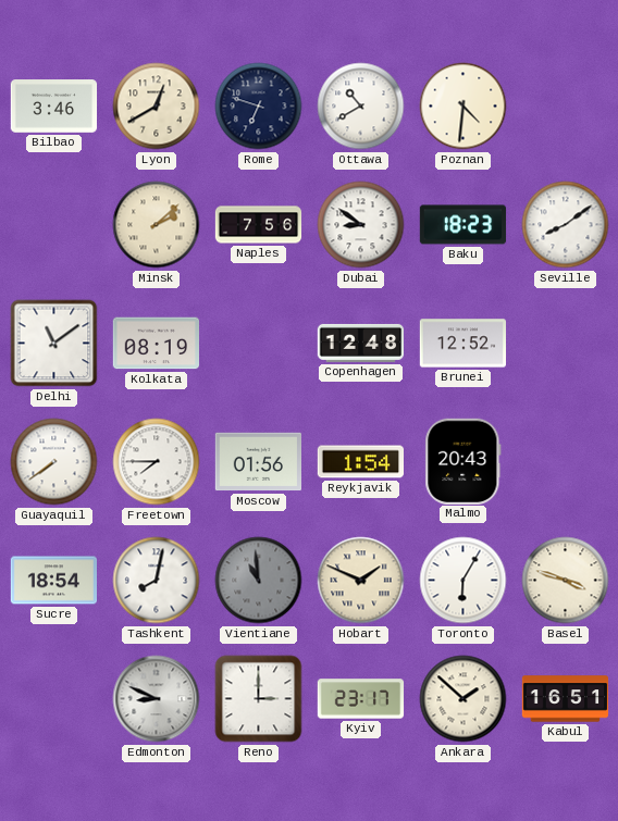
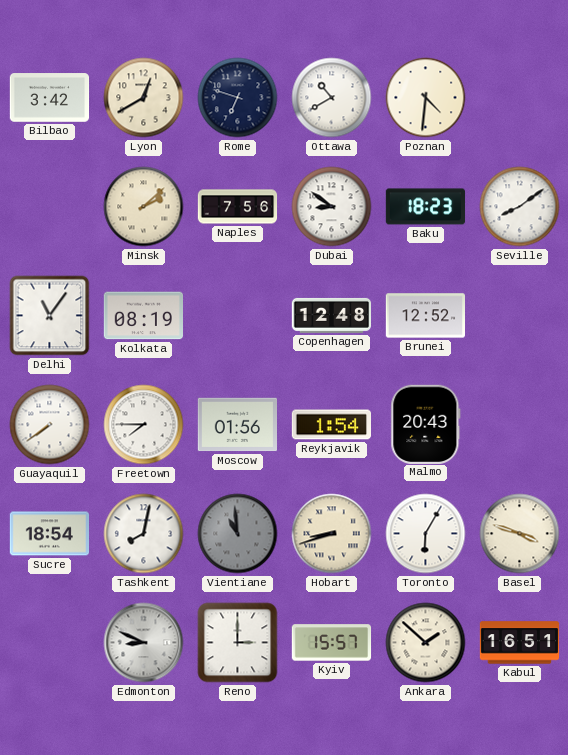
Bilbao: 3:46 -> 3:42 (50, 98)
Delhi: 11:09 -> 11:06 (50, 316)
Hobart: 1:49 -> 8:42 (332, 534)
Kyiv: 23:17 -> 15:57 (332, 643)
